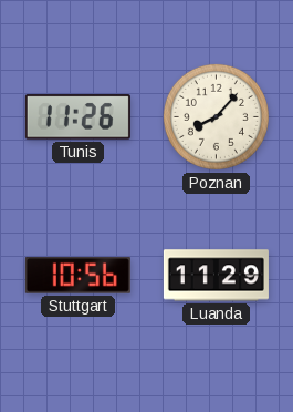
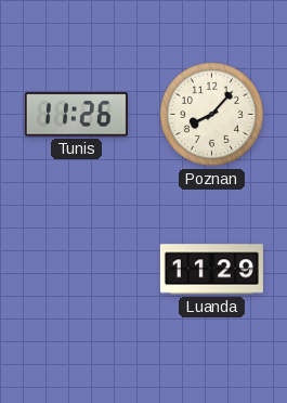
Stuttgart: 10:56 -> none (77, 276)
